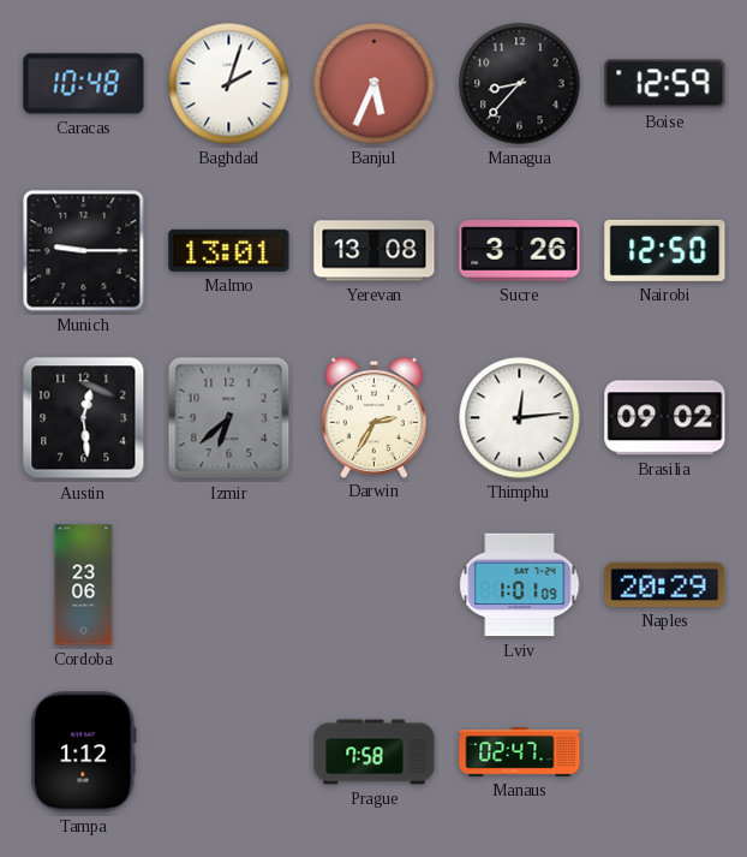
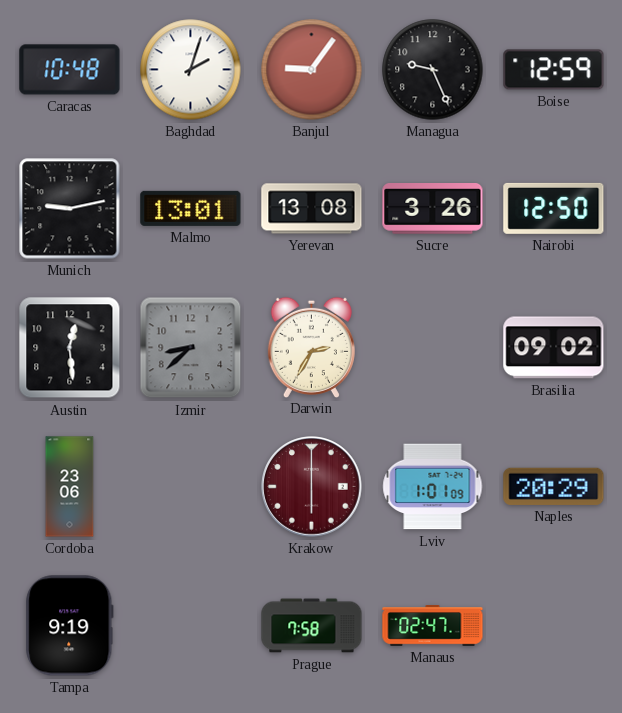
Banjul: 5:34 -> 9:06 (312, 70)
Managua: 8:37 -> 9:26 (433, 70)
Munich: 9:15 -> 9:13 (70, 209)
Izmir: 6:38 -> 8:38 (191, 348)
Thimphu: 12:14 -> none (520, 418)
Krakow: none -> 6:00 (312, 487)
Tampa: 1:12 -> 9:19 (70, 626)
